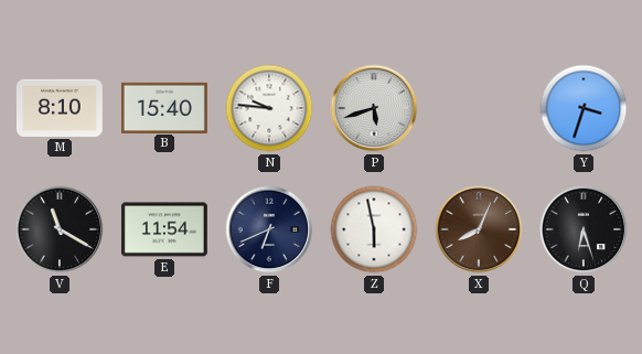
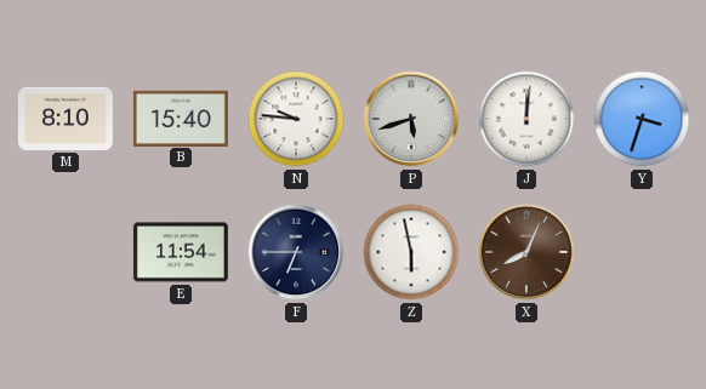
J: none -> 12:01 (526, 119)
V: 11:20 -> none (60, 229)
F: 6:41 -> 6:45 (296, 252)
Q: 6:27 -> none (584, 229)
